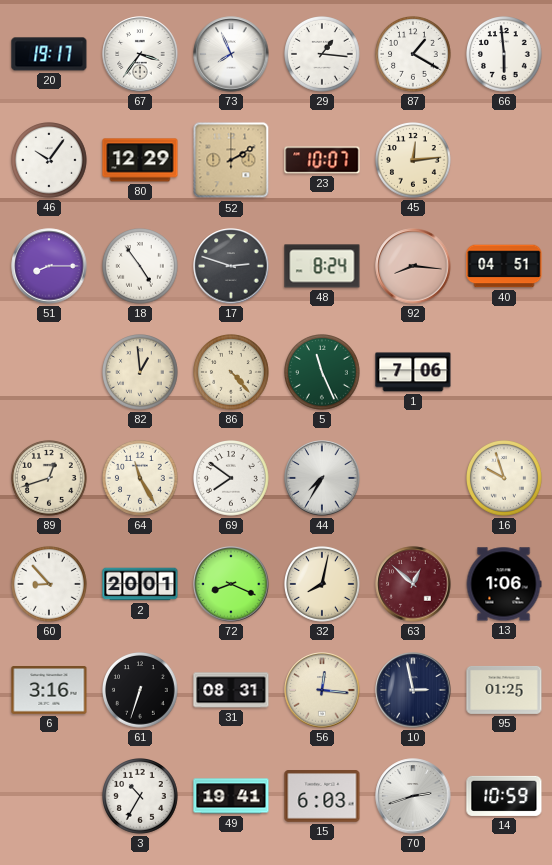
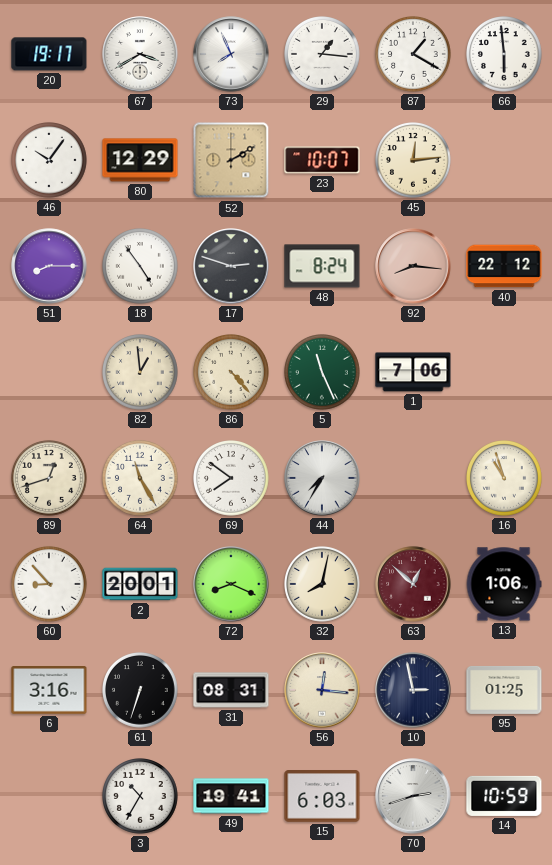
67: 3:36 -> 3:40 (140, 54)
40: 04:51 -> 22:12 (504, 266)
16: 9:57 -> 10:57 (505, 479)
